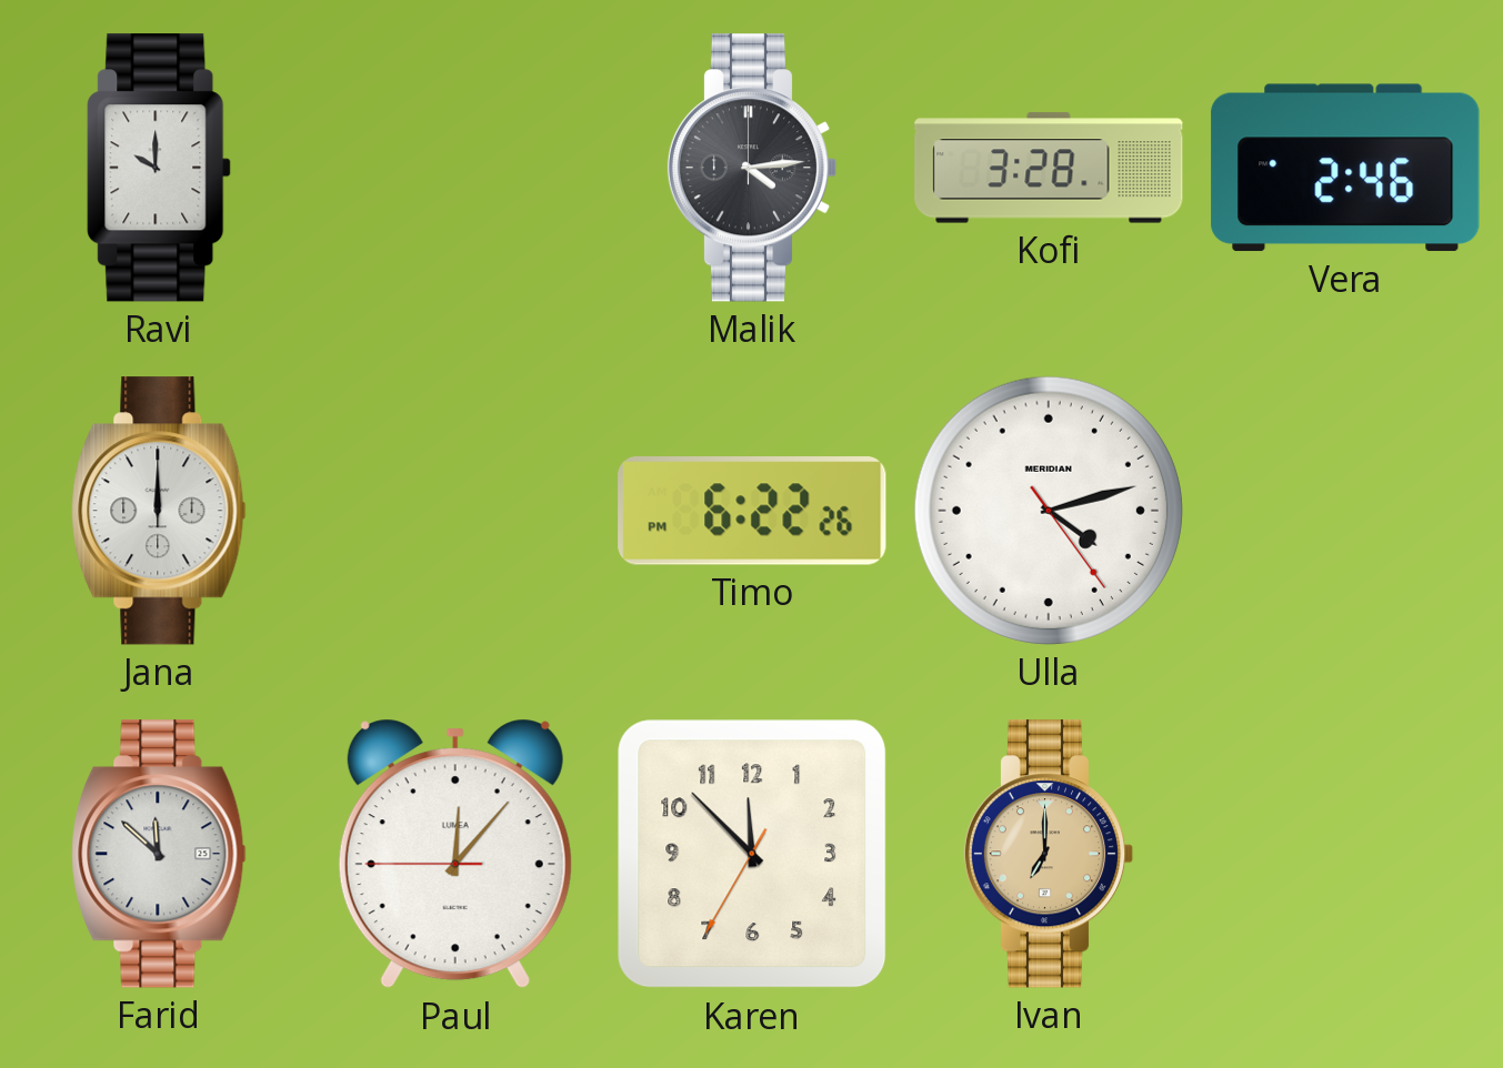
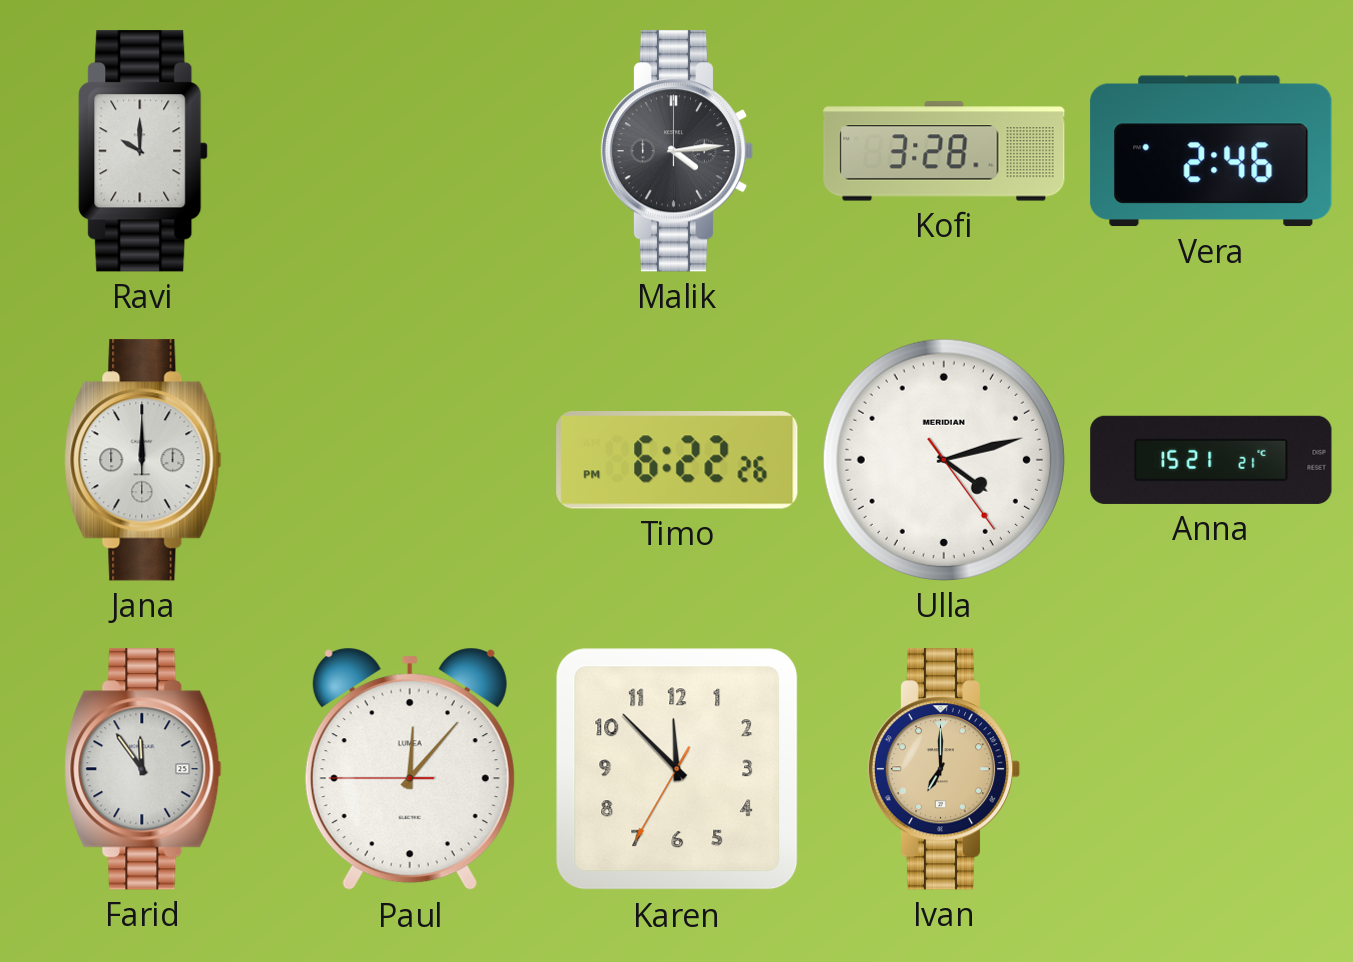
Anna: none -> 15:21 (1211, 460)
Farid: 11:52 -> 11:54 (143, 769)
